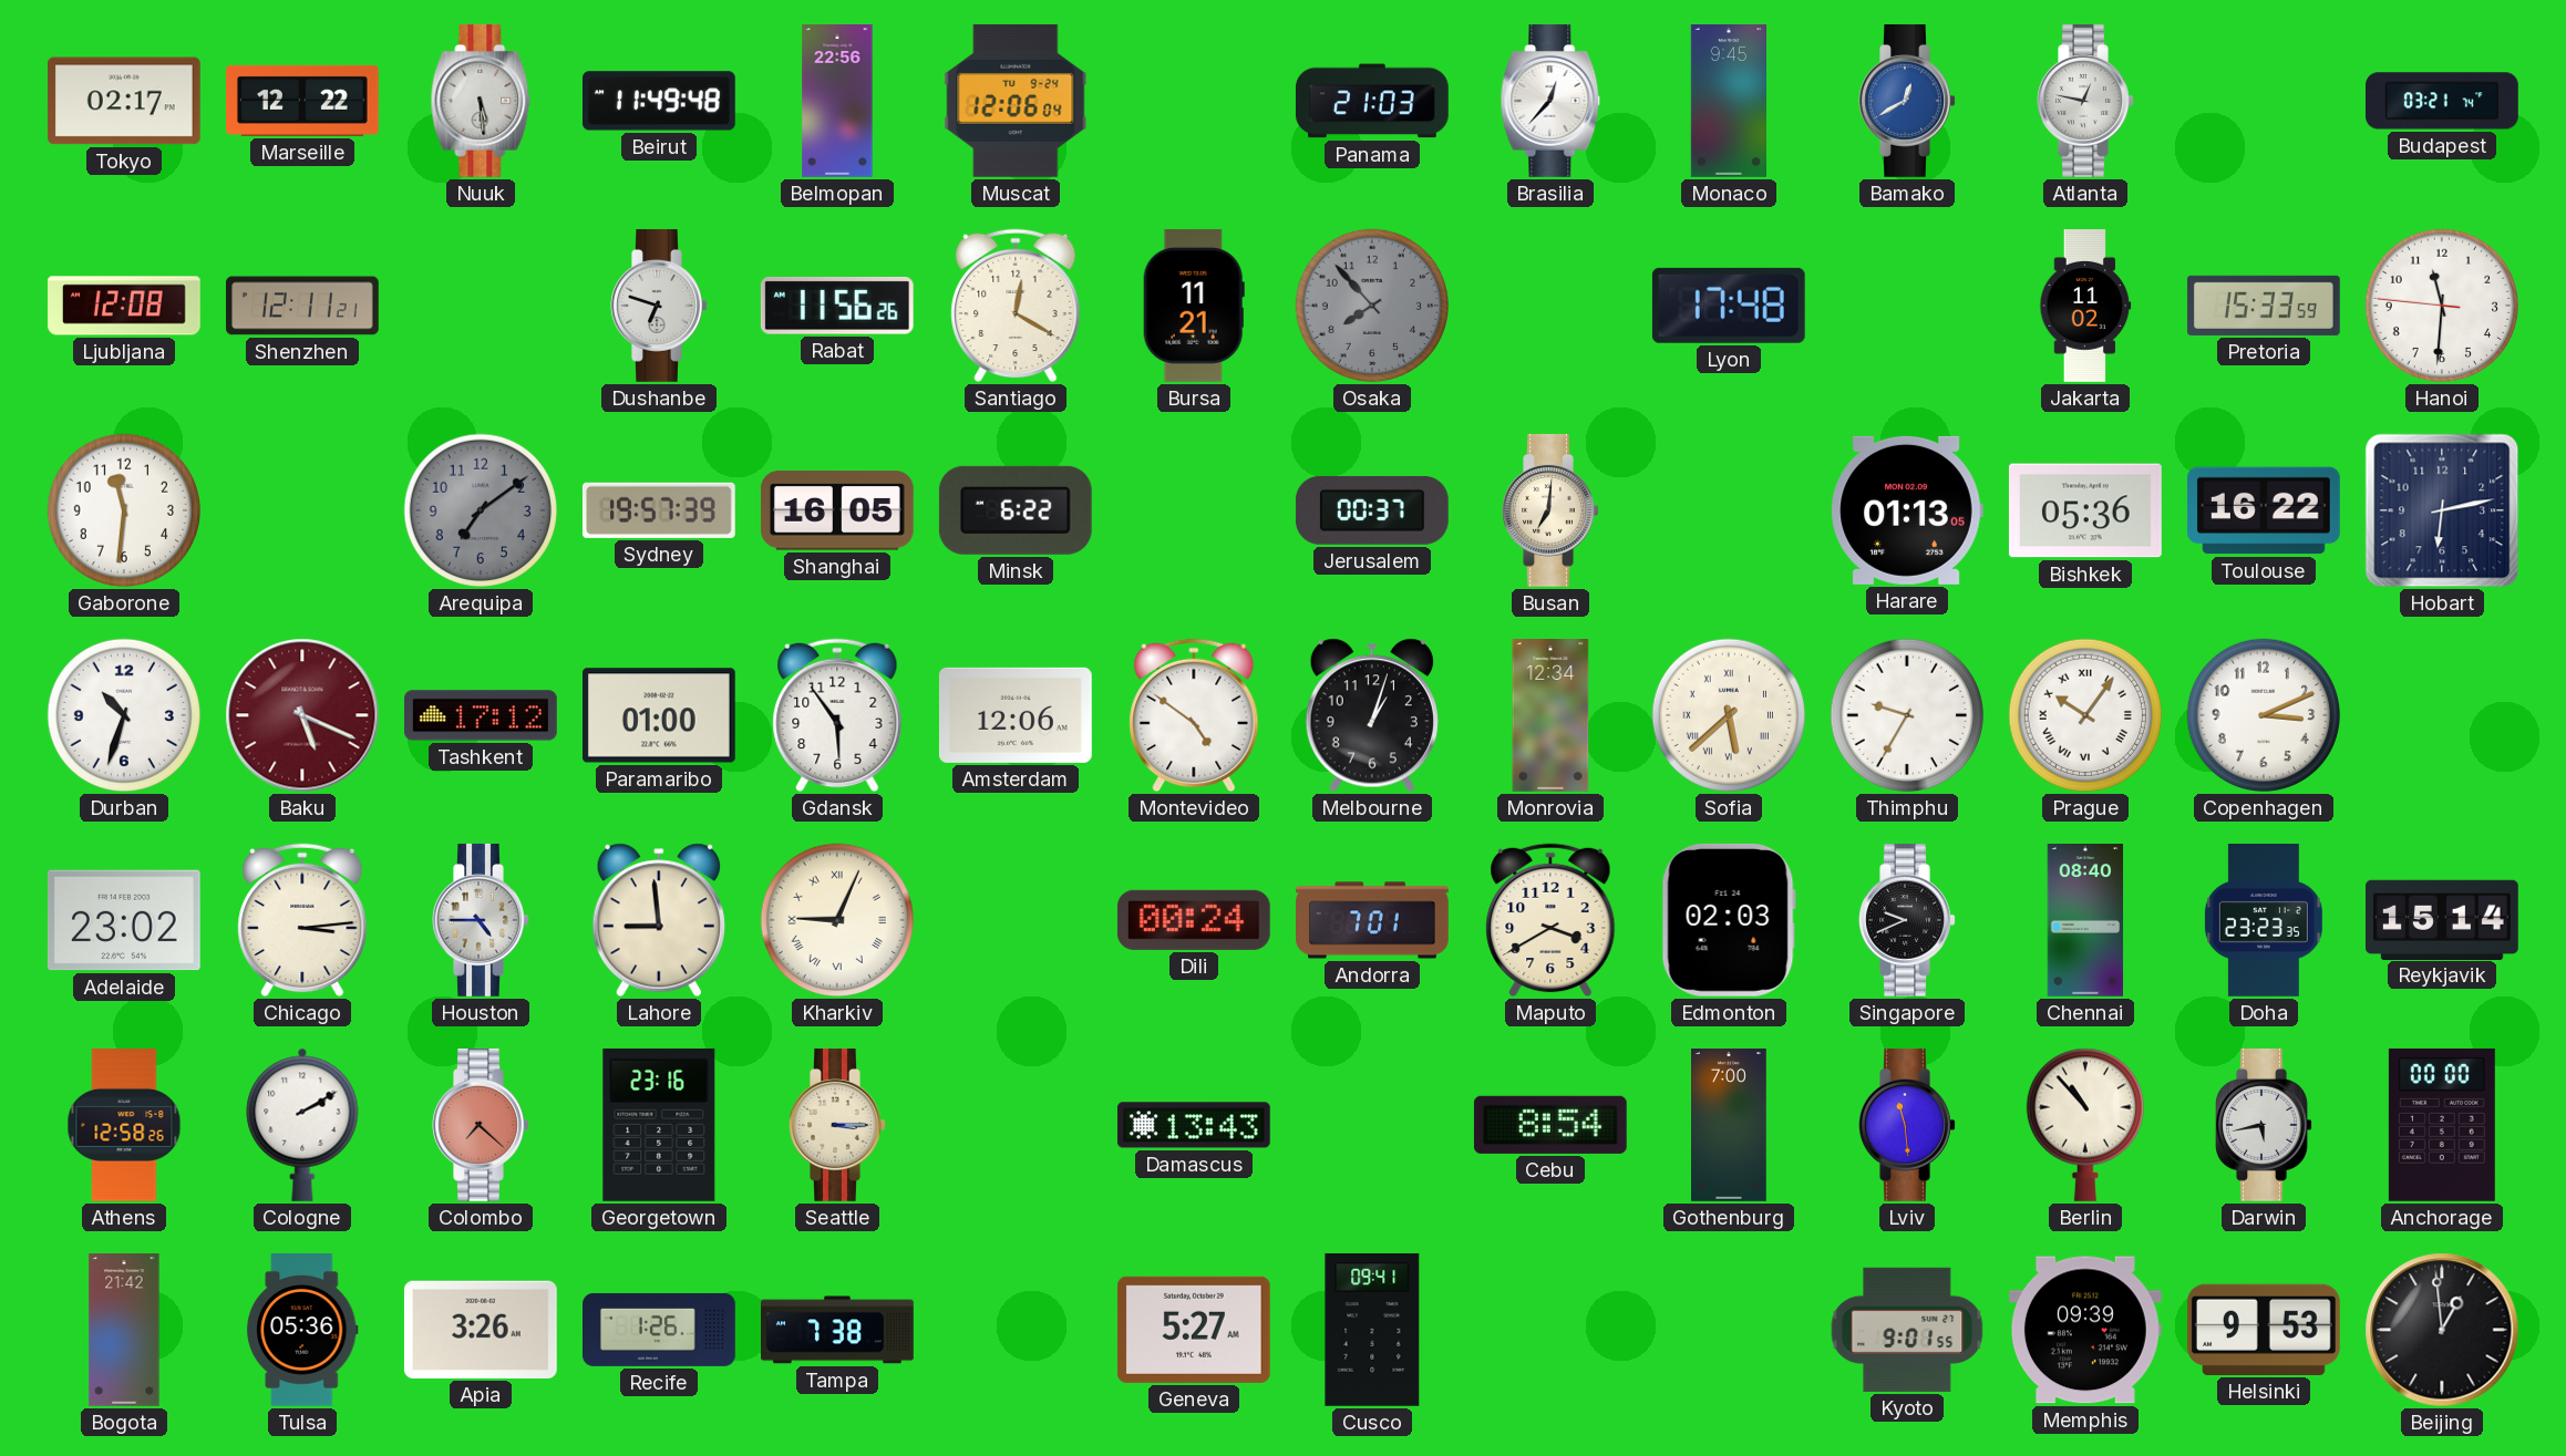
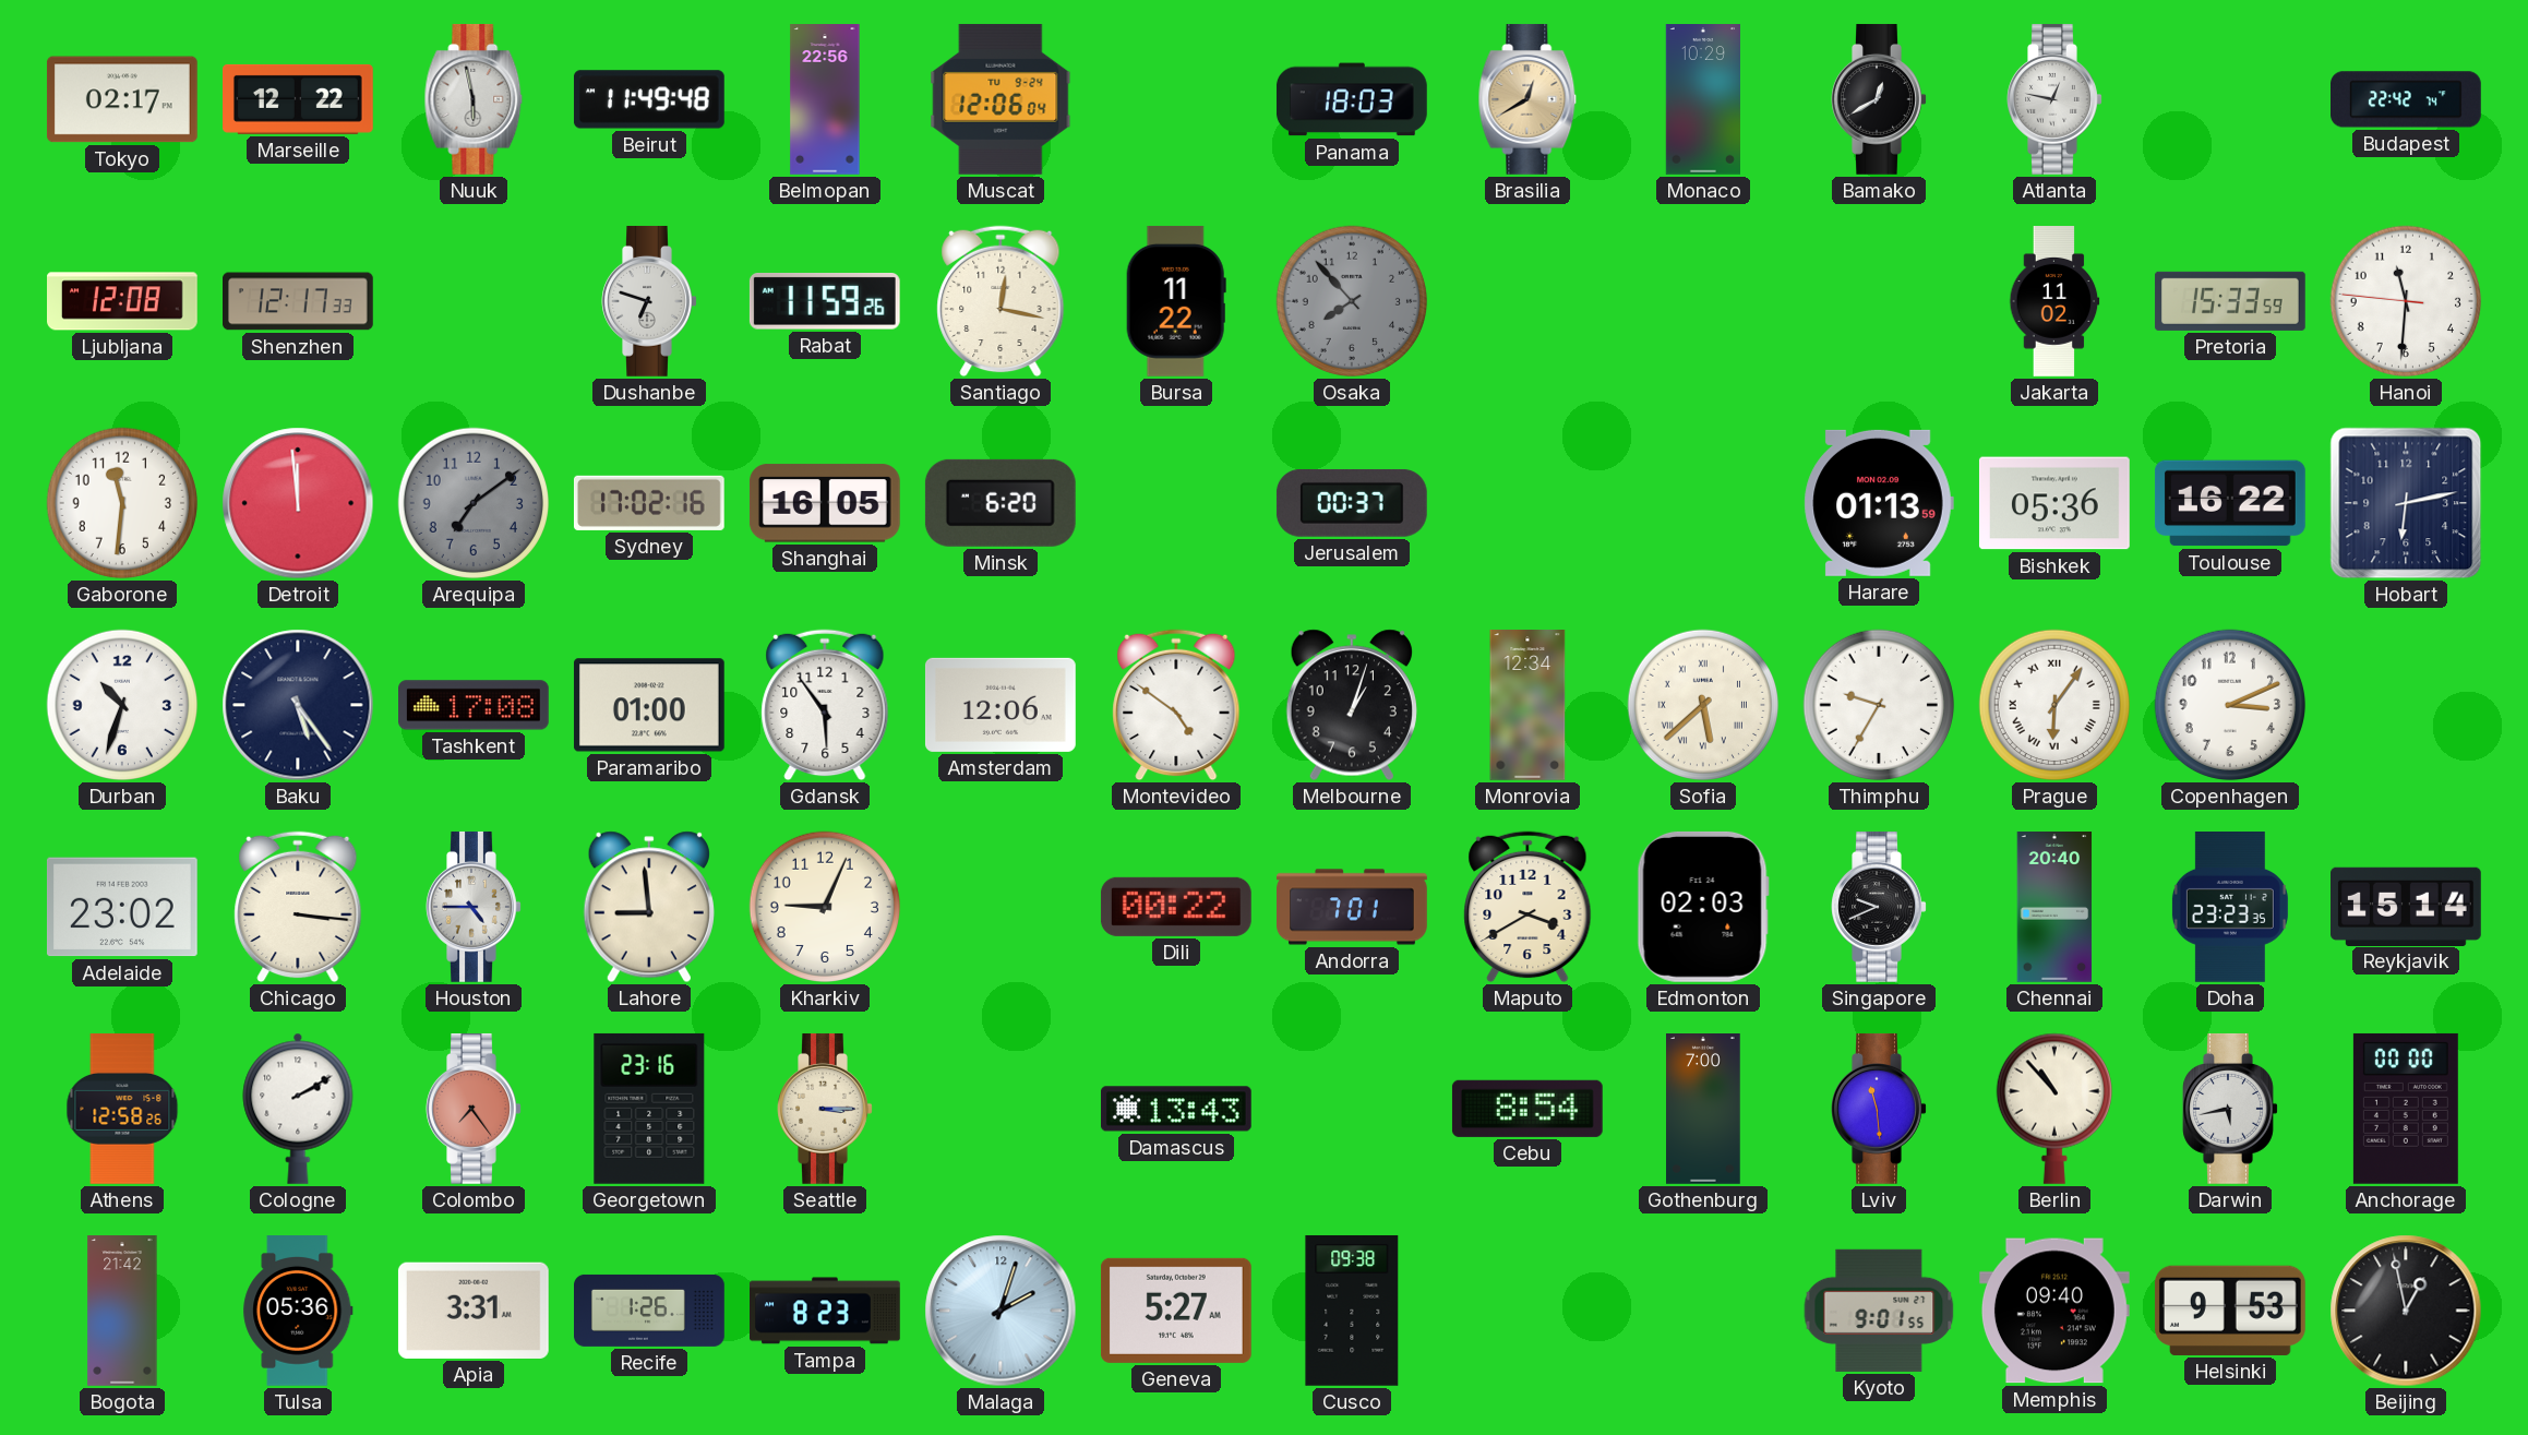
Nuuk: 5:29 -> 5:58 (474, 99)
Panama: 21:03 -> 18:03 (1352, 99)
Brasilia: 12:37 -> 12:40 (1527, 99)
Brasilia dial: white -> champagne (1527, 99)
Monaco: 9:45 -> 10:29 (1702, 100)
Bamako dial: blue -> black (1879, 99)
Budapest: 03:21 -> 22:42 (2407, 99)
Shenzhen: 12:11 -> 12:17 (299, 301)
Rabat: 11:56 -> 11:59 (825, 302)
Santiago: 12:20 -> 12:17 (1001, 301)
Bursa: 11:21 -> 11:22 (1176, 301)
Lyon: 17:48 -> none (1729, 306)
Detroit: none -> 11:59 (298, 503)
Sydney: 19:57 -> 17:02 (649, 503)
Minsk: 6:22 -> 6:20 (1001, 503)
Busan: 7:01 -> none (1550, 510)
Harare: 01:13:05 -> 01:13:59 (1879, 503)
Baku: 5:19 -> 5:24 (298, 705)
Baku dial: burgundy -> navy (298, 705)
Tashkent: 17:12 -> 17:08 (475, 705)
Prague: 10:06 -> 6:06 (2054, 705)
Chicago: 3:14 -> 3:16 (298, 907)
Kharkiv numerals: Roman -> Arabic (825, 907)
Dili: 00:24 -> 00:22 (1176, 907)
Chennai: 08:40 -> 20:40 (2054, 908)
Colombo: 7:22 -> 7:24 (474, 1109)
Apia: 3:26 -> 3:31 (474, 1311)
Tampa: 7:38 -> 8:23 (826, 1311)
Malaga: none -> 2:03 (1001, 1311)
Cusco: 09:41 -> 09:38 (1352, 1311)
Memphis: 09:39 -> 09:40 (2054, 1311)
Beijing: 12:59 -> 12:58 (2406, 1311)
